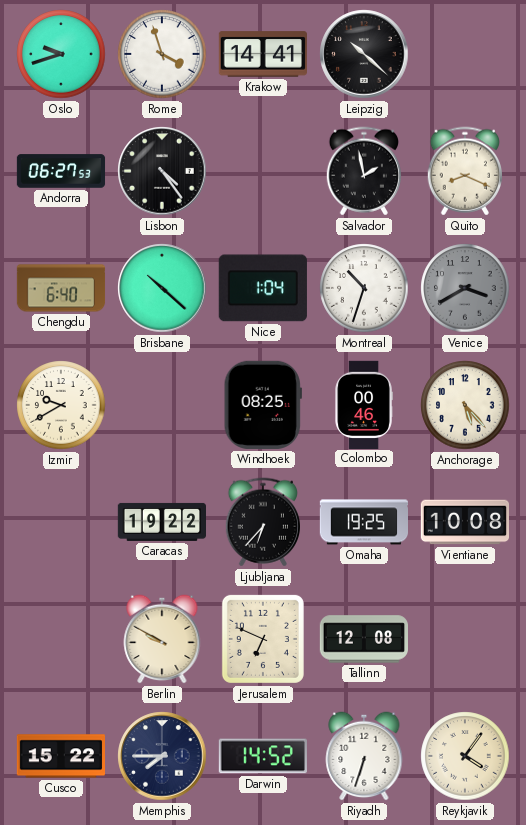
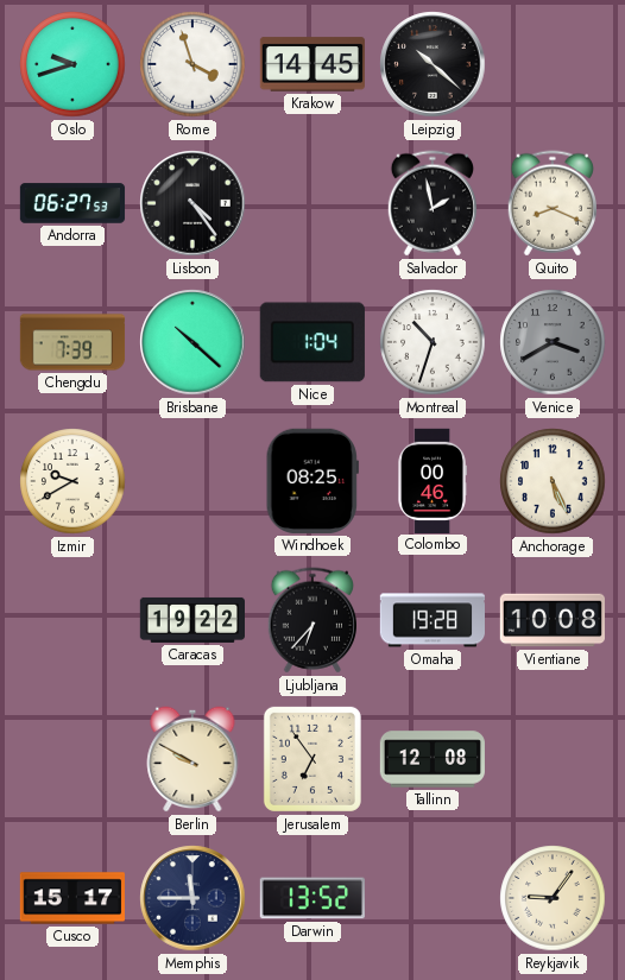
Krakow: 14:41 -> 14:45 (311, 64)
Chengdu: 6:40 -> 7:39 (72, 342)
Anchorage: 5:23 -> 5:26 (553, 481)
Omaha: 19:25 -> 19:28 (431, 620)
Jerusalem: 6:49 -> 6:54 (312, 759)
Cusco: 15:22 -> 15:17 (71, 898)
Memphis: 7:45 -> 11:45 (192, 898)
Darwin: 14:52 -> 13:52 (312, 898)
Riyadh: 6:33 -> none (364, 756)
Reykjavik: 4:06 -> 9:06 (553, 898)
